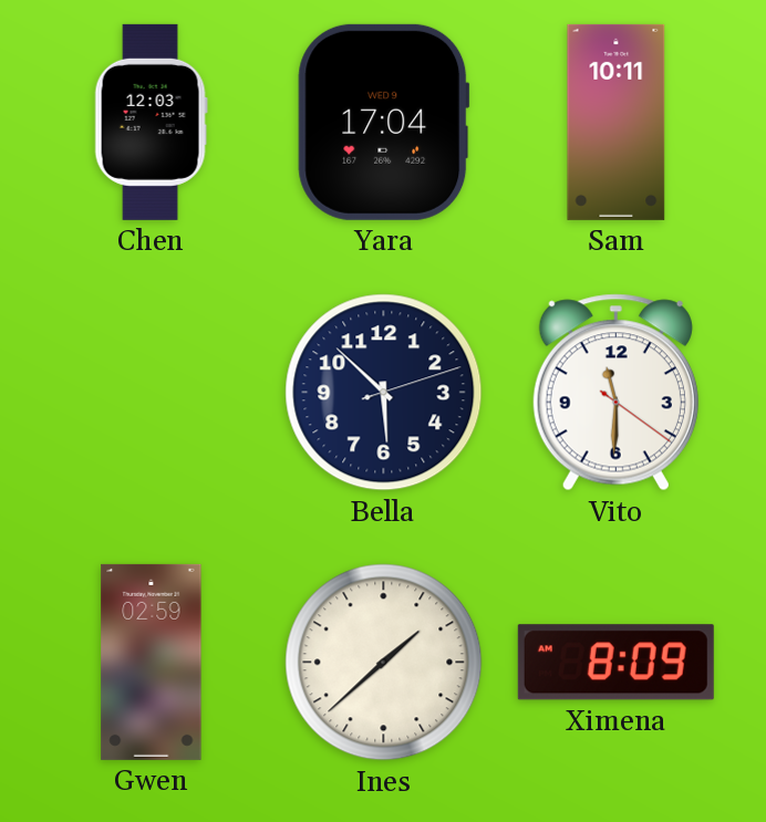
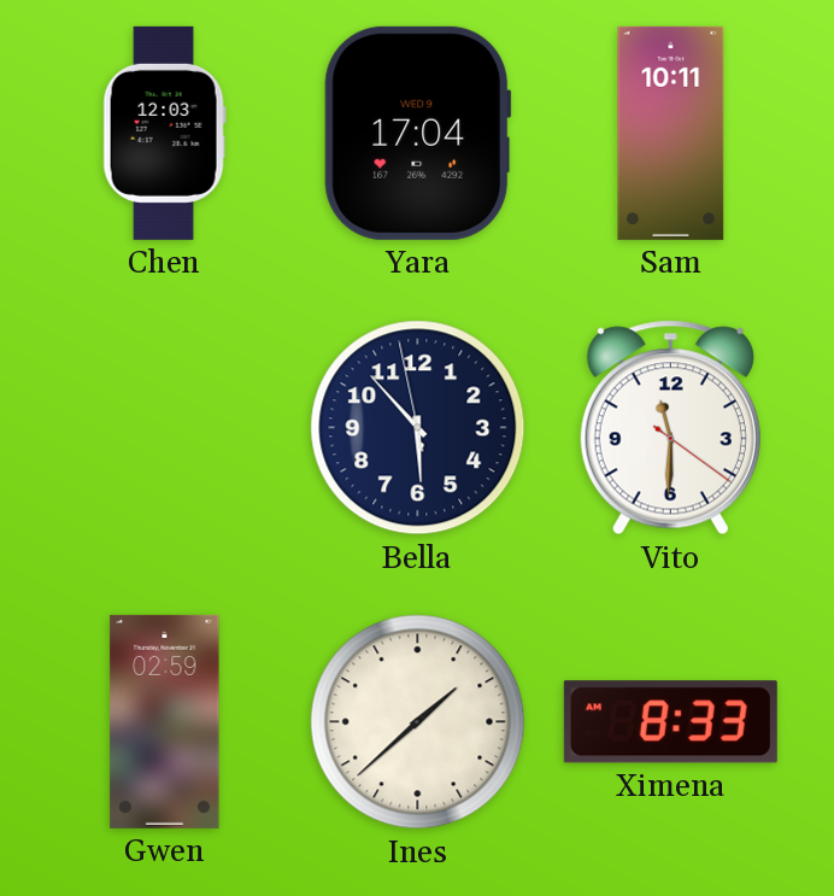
Bella: 5:52:12 -> 5:52:58 (418, 428)
Ximena: 8:09 -> 8:33 (670, 722)
